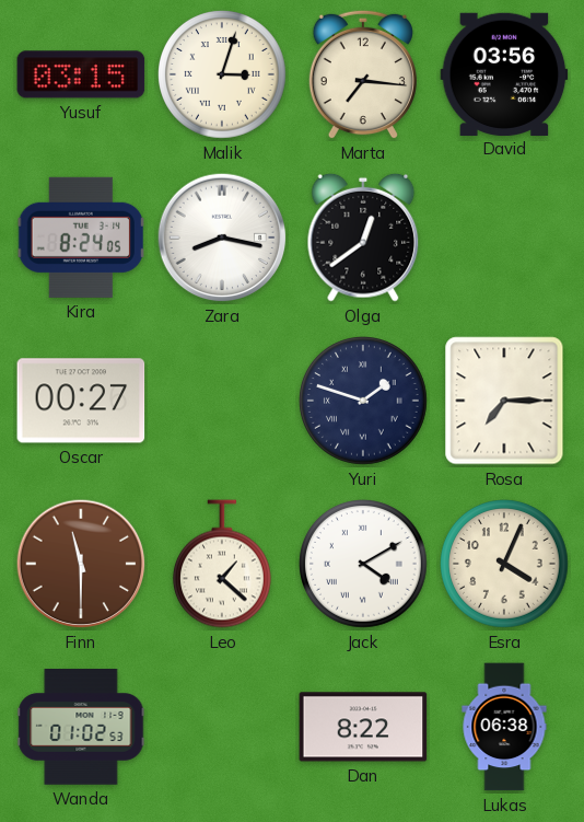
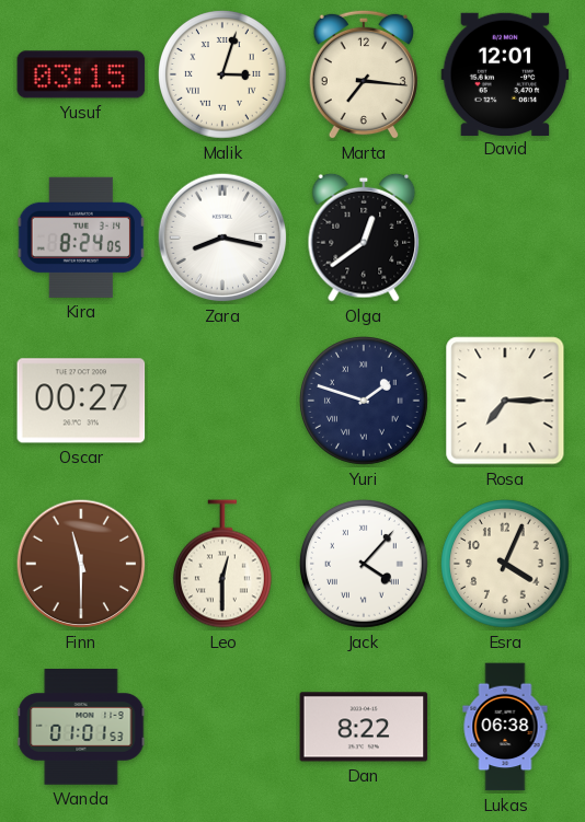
David: 03:56 -> 12:01 (505, 73)
Leo: 1:22 -> 12:30 (222, 564)
Jack: 4:10 -> 4:07 (365, 565)
Wanda: 01:02 -> 01:01 (81, 727)
